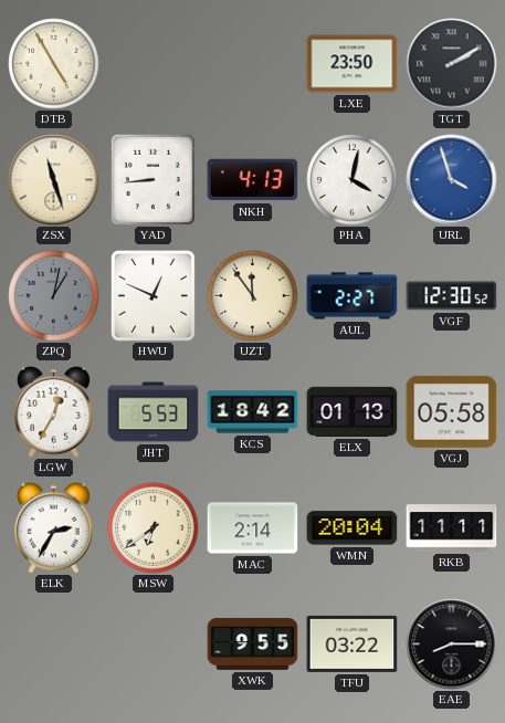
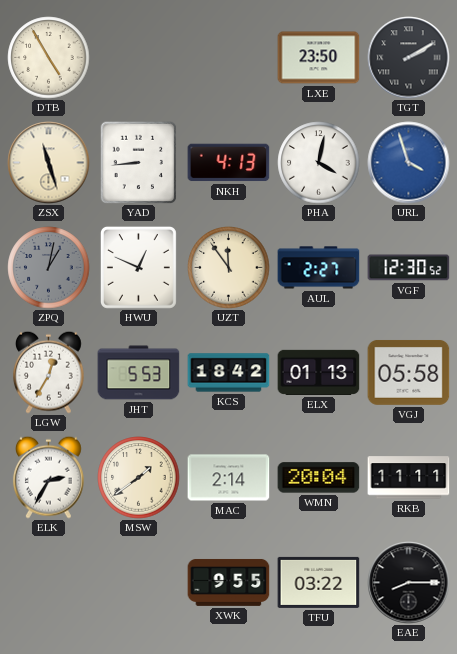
MSW: 6:39 -> 1:39 (139, 478)
